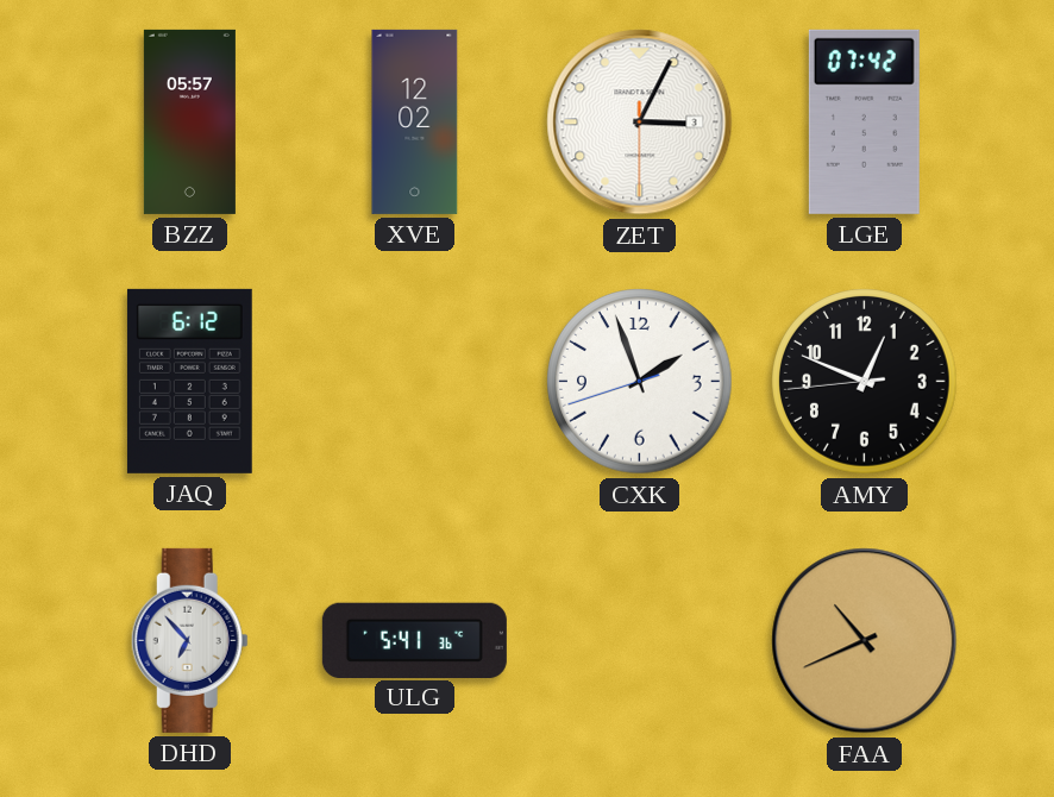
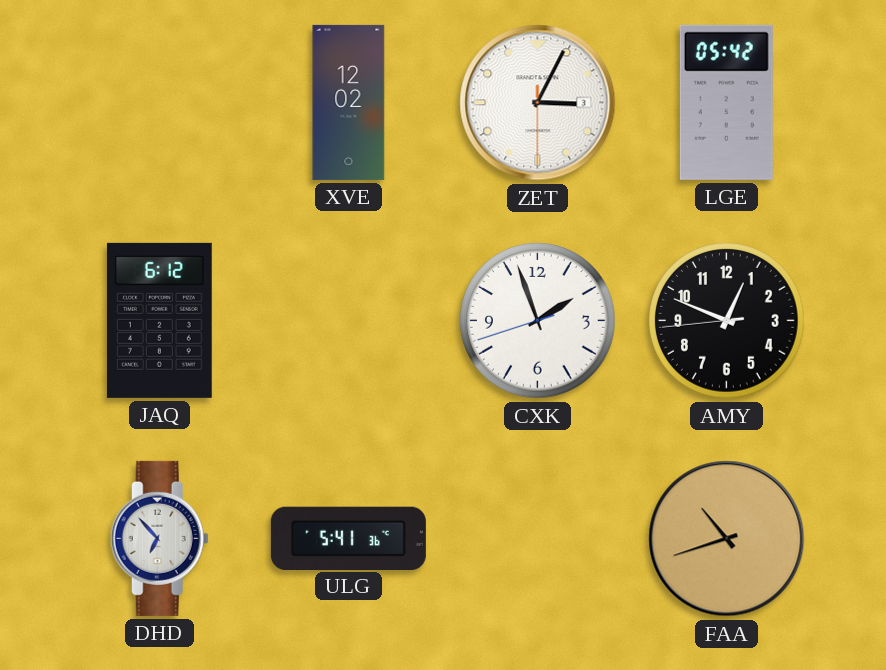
BZZ: 05:57 -> none (189, 121)
LGE: 07:42 -> 05:42 (726, 102)
FAA: 10:41 -> 10:42 (727, 539)
